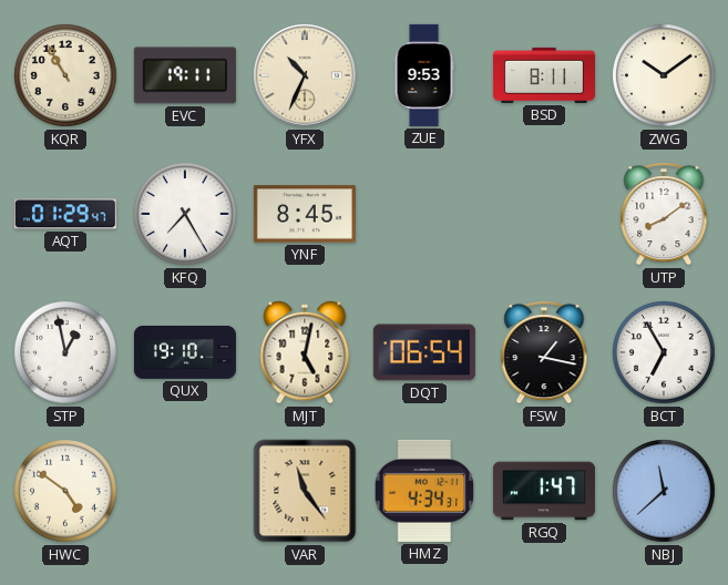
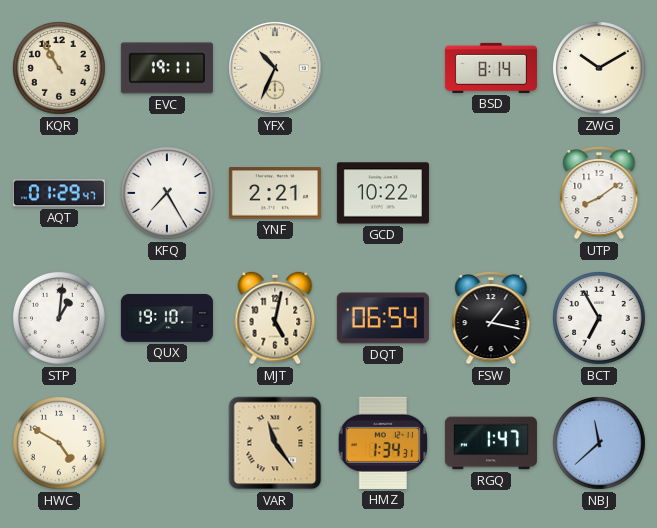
ZUE: 9:53 -> none (424, 75)
BSD: 8:11 -> 8:14 (491, 68)
ZWG: 10:09 -> 10:10 (600, 69)
YNF: 8:45 -> 2:21 (275, 193)
GCD: none -> 10:22 (383, 193)
STP: 12:58 -> 1:01 (60, 319)
HWC: 4:51 -> 4:50 (60, 444)
HMZ: 4:34 -> 1:34 (383, 443)
